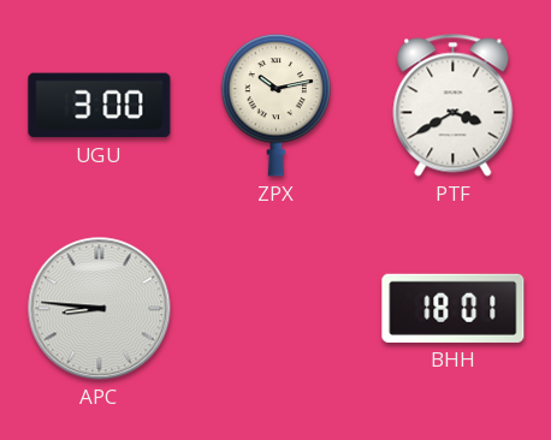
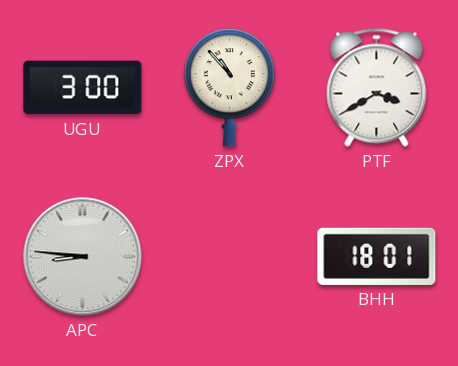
ZPX: 10:13 -> 10:53 (230, 88)
